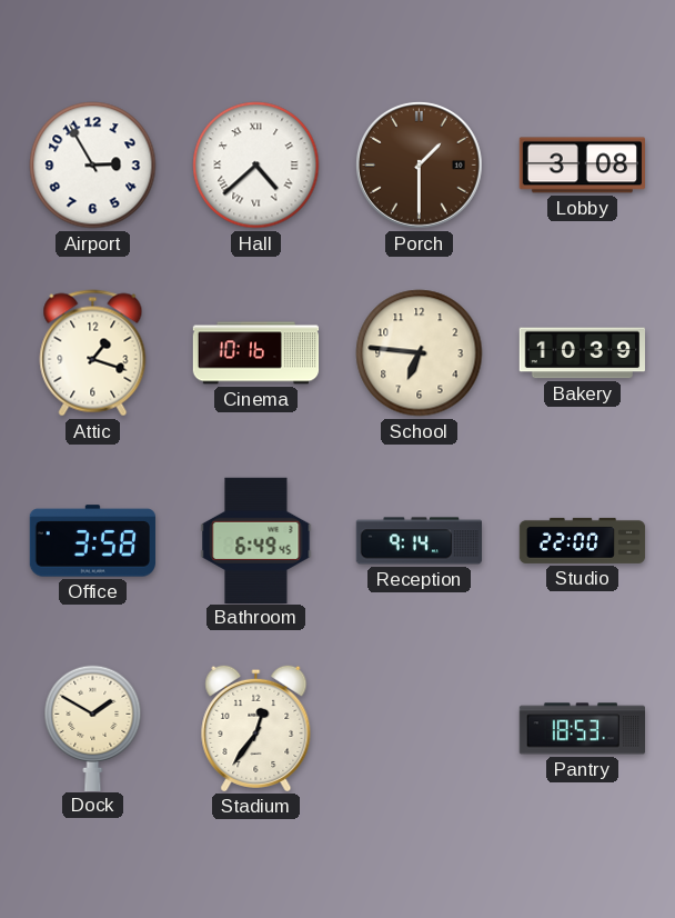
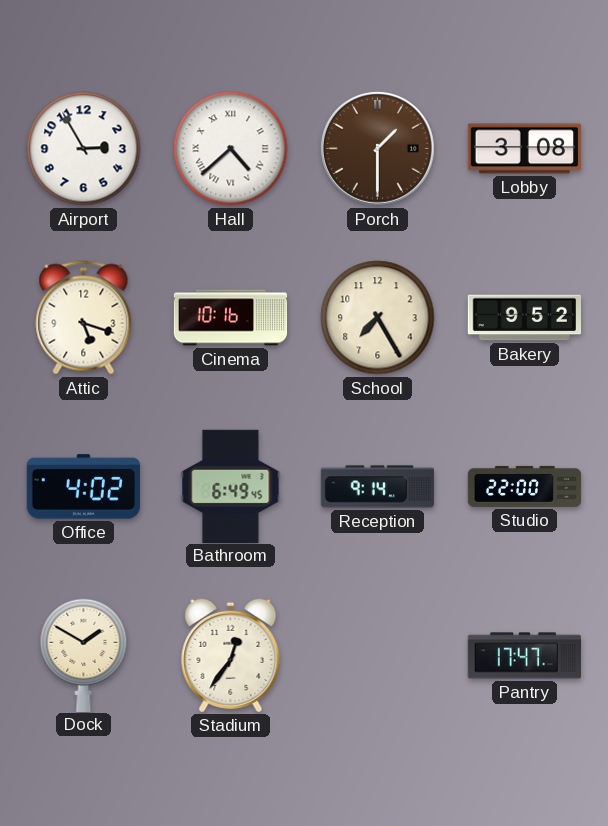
Attic: 1:18 -> 5:18 (84, 318)
School: 6:46 -> 7:25 (378, 318)
Bakery: 10:39 -> 9:52 (524, 318)
Office: 3:58 -> 4:02 (83, 487)
Pantry: 18:53 -> 17:47 (524, 656)
